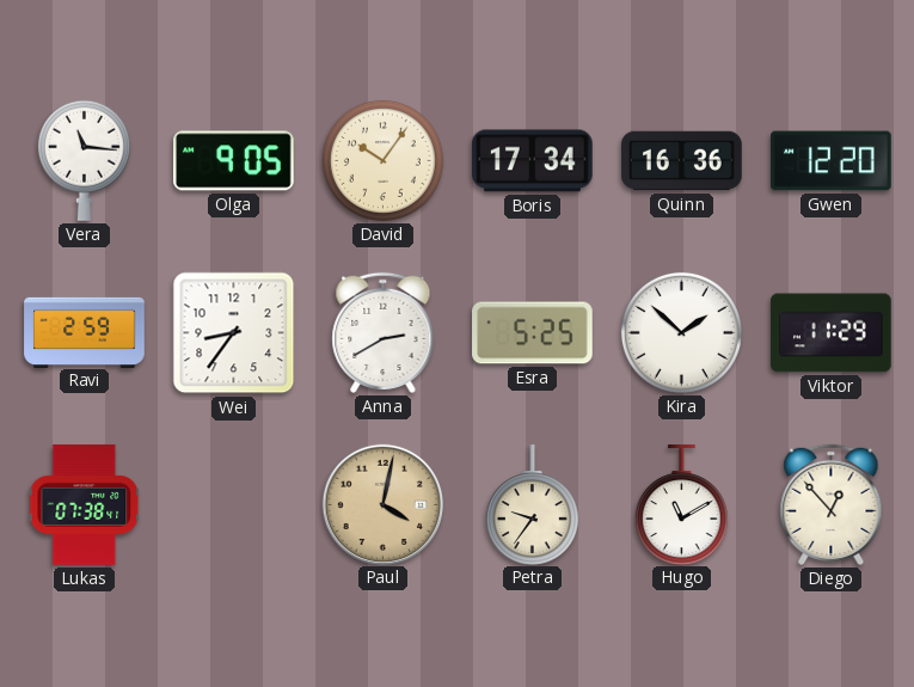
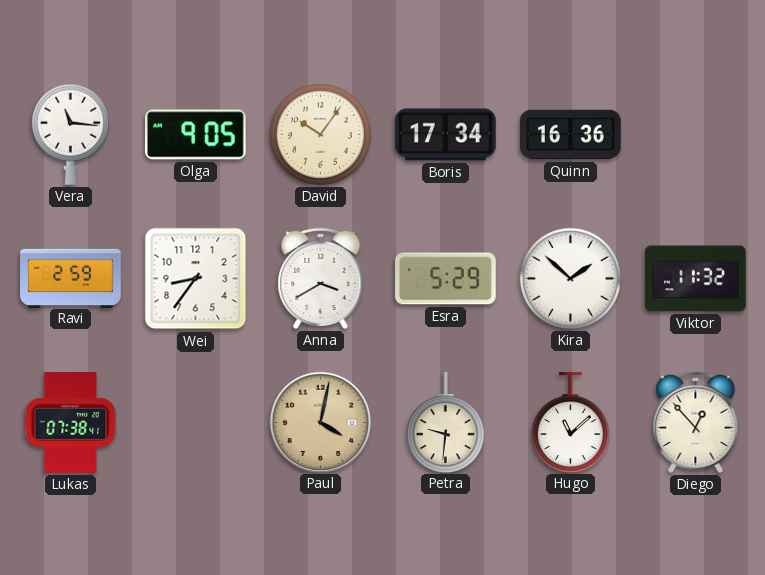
Gwen: 12:20 -> none (832, 161)
Anna: 2:40 -> 3:40 (321, 278)
Esra: 5:25 -> 5:29 (446, 279)
Viktor: 11:29 -> 11:32 (696, 279)
Petra: 9:36 -> 9:31 (445, 422)
Hugo: 11:10 -> 11:08 (570, 422)
